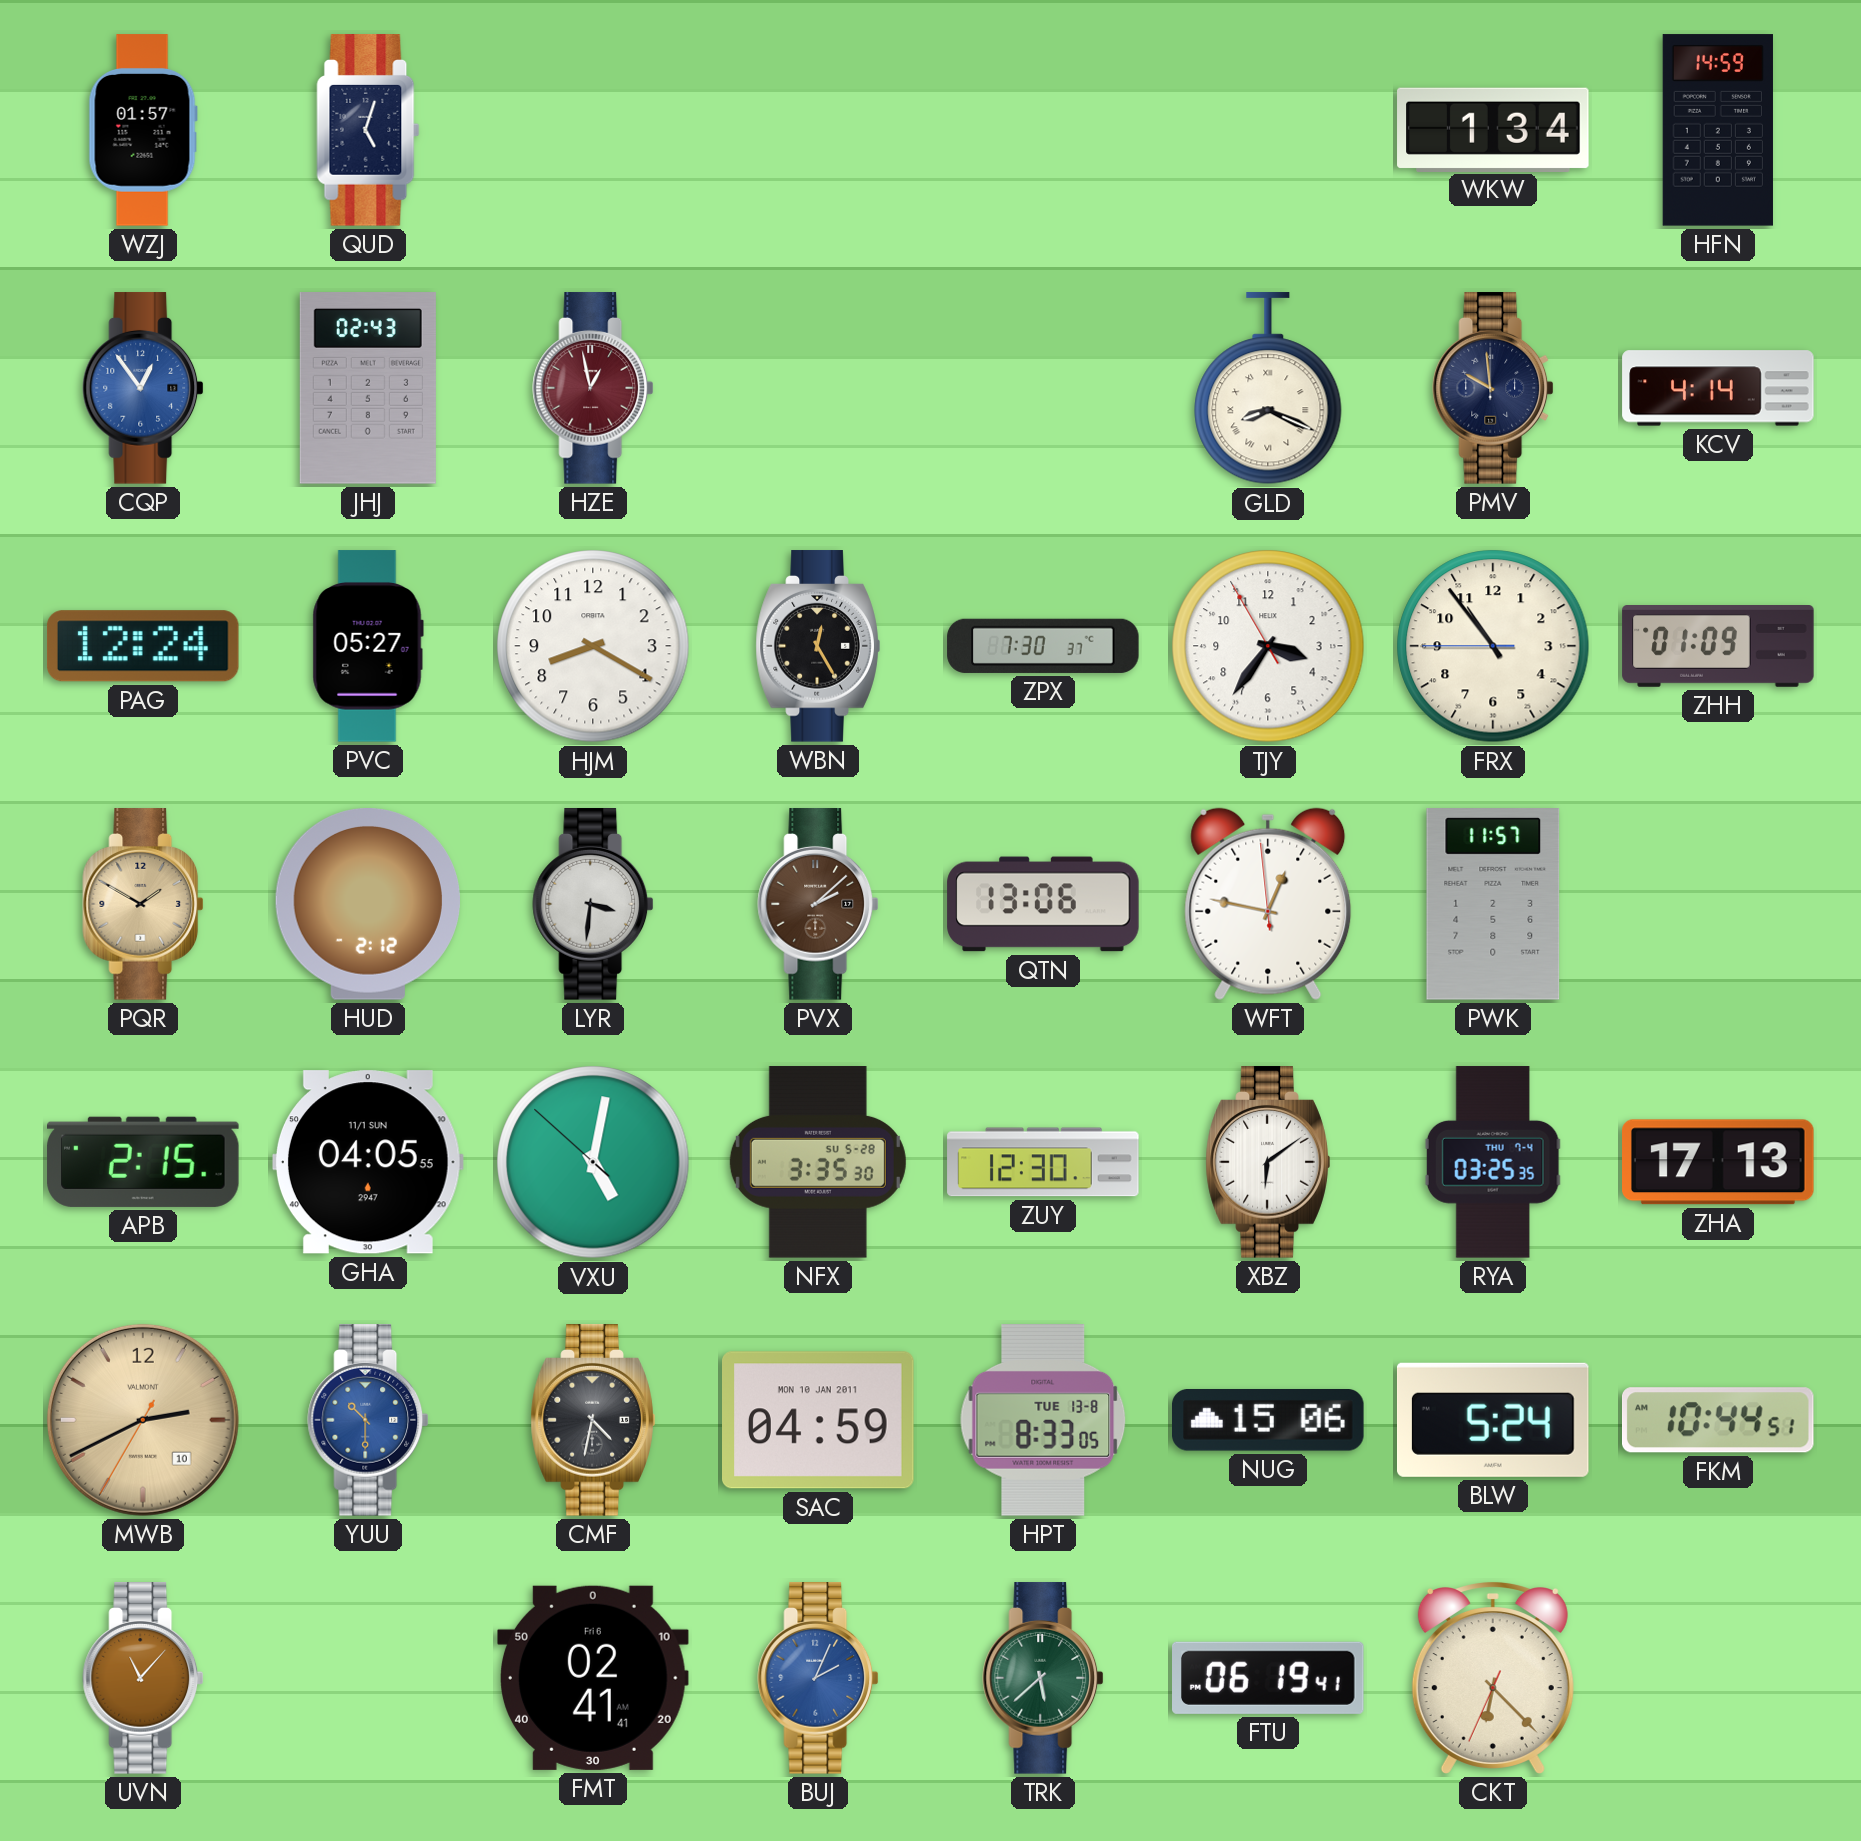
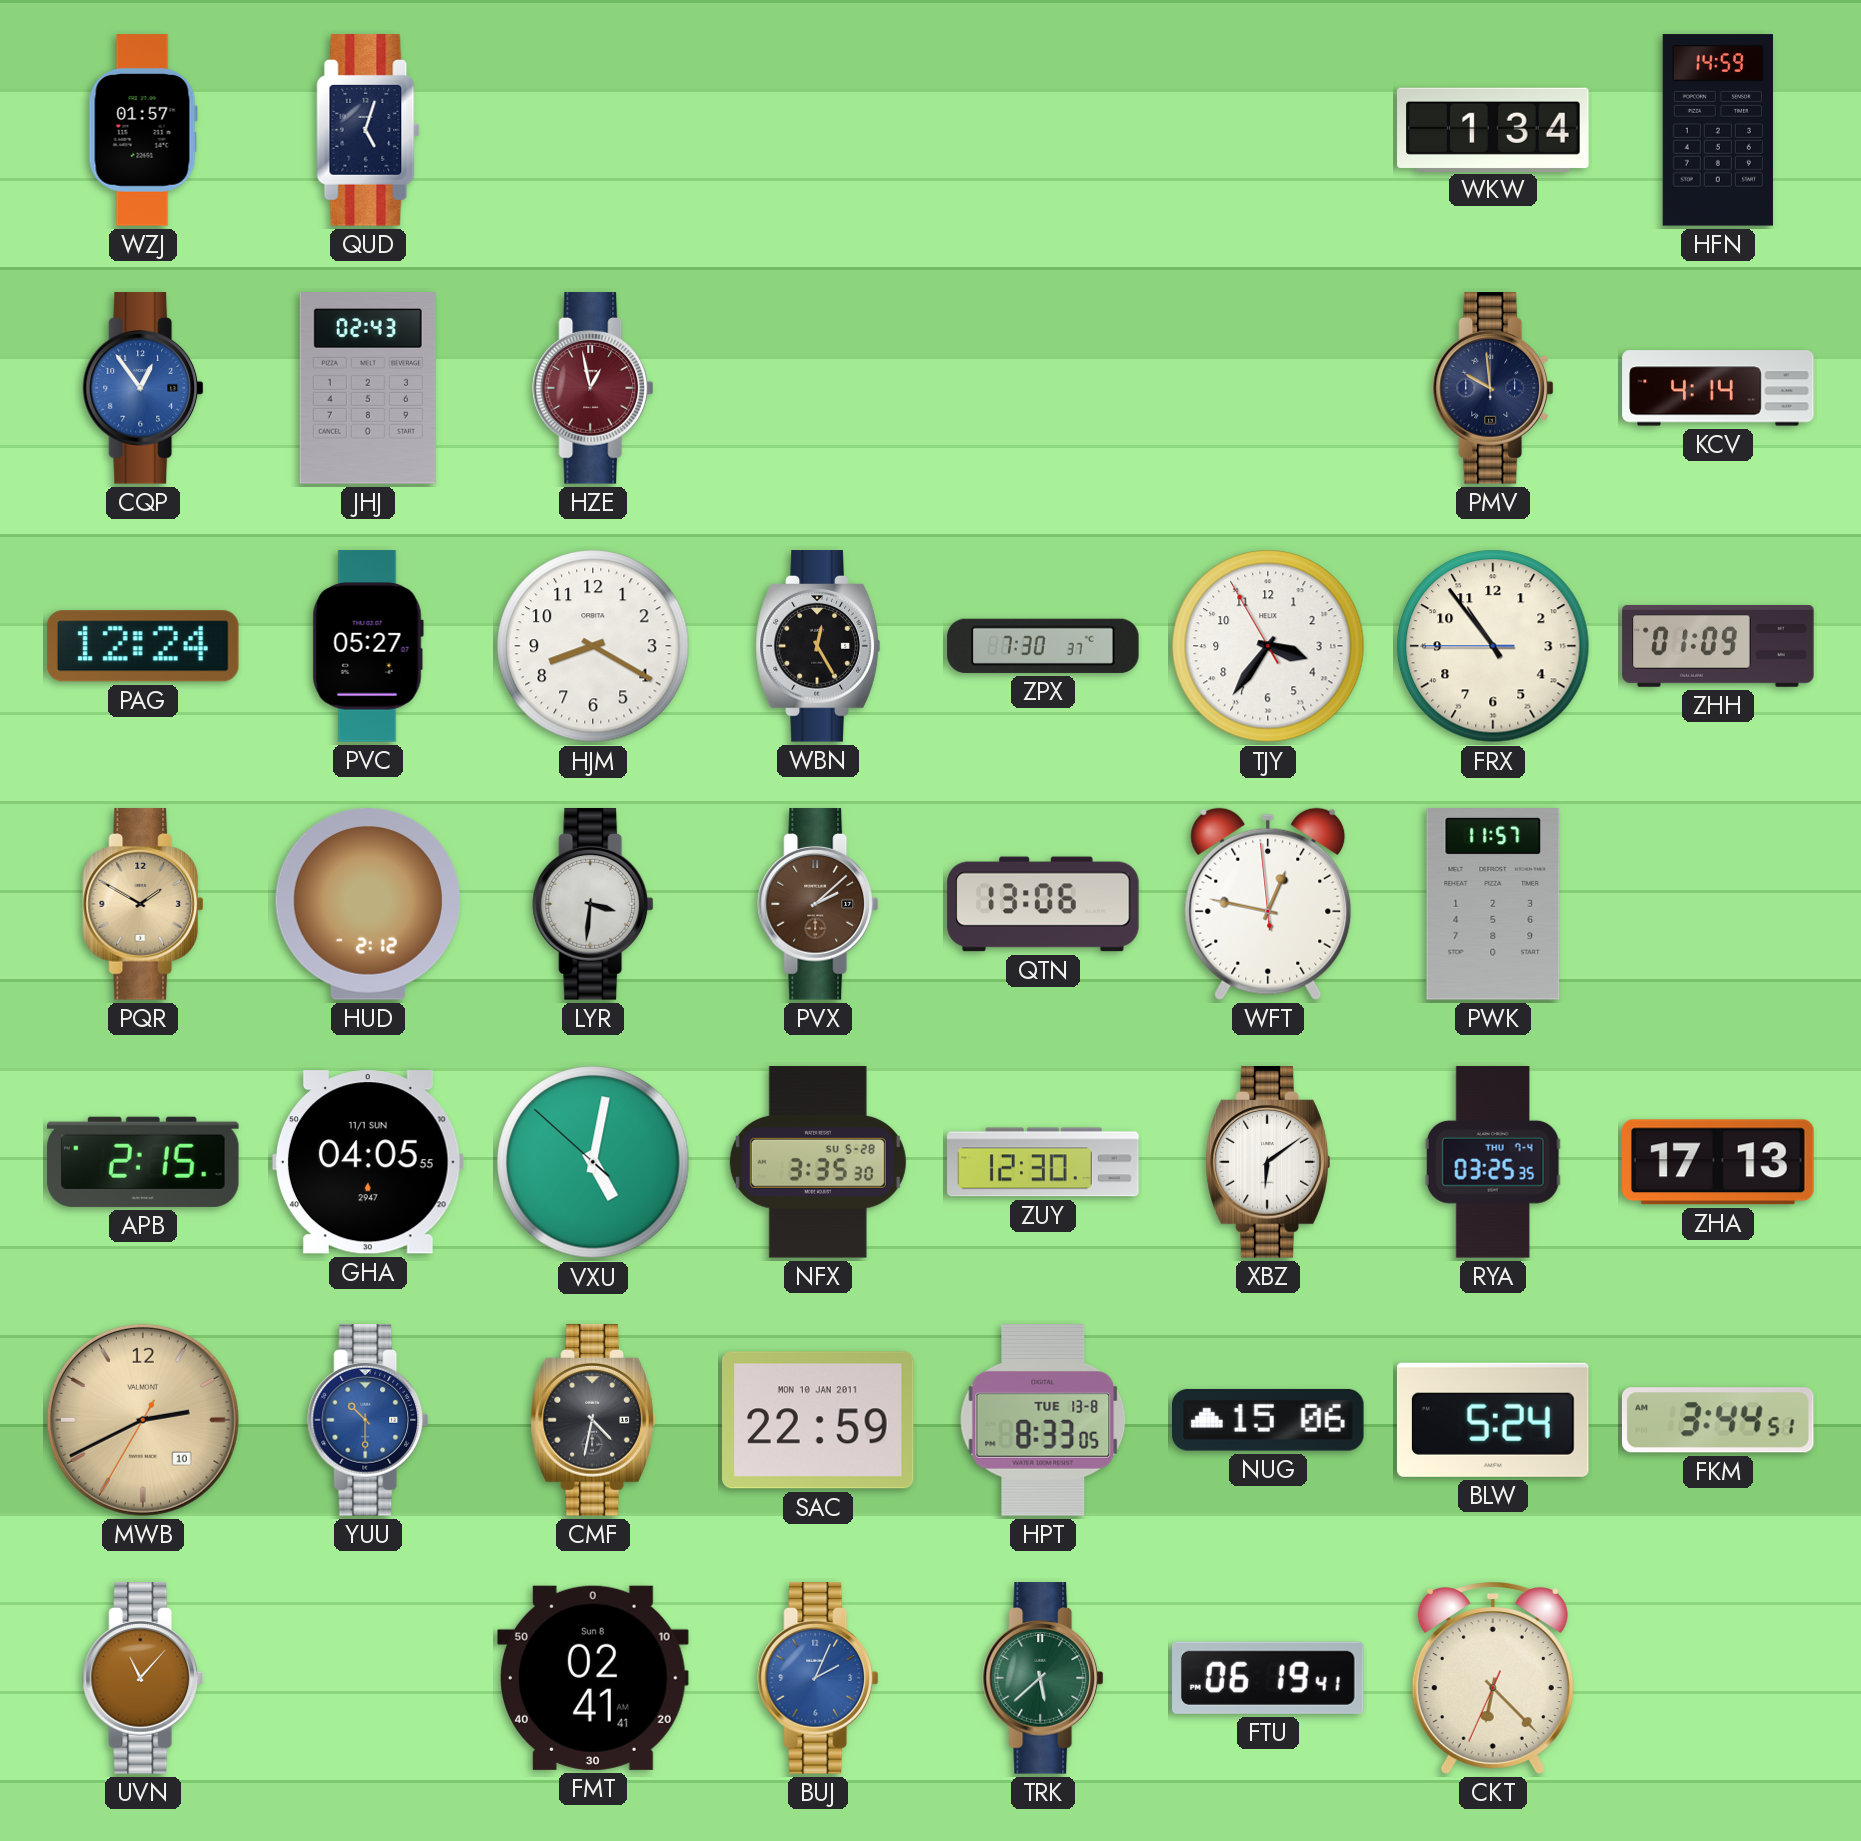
GLD: 8:19 -> none (1268, 389)
SAC: 04:59 -> 22:59 (819, 1420)
FKM: 10:44 -> 3:44 (1719, 1420)
FMT date: Fri 6 -> Sun 8 (594, 1678)
